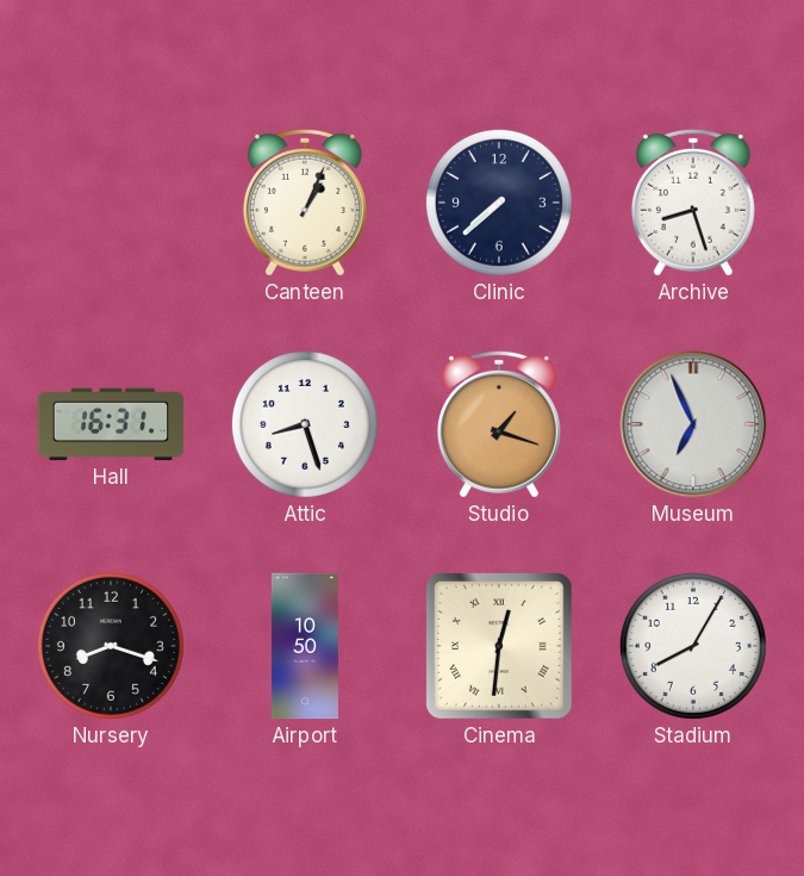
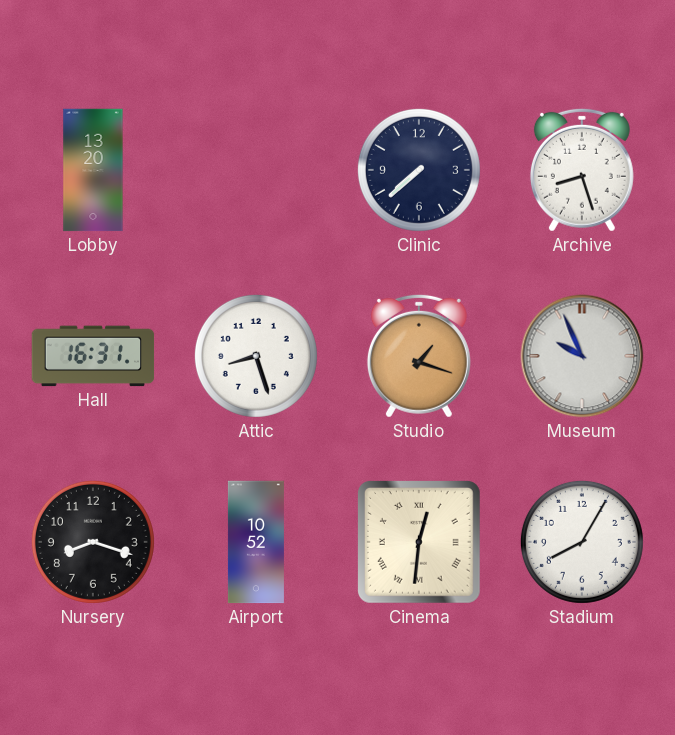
Lobby: none -> 13:20 (93, 170)
Canteen: 1:04 -> none (305, 203)
Museum: 6:56 -> 9:56 (582, 356)
Airport: 10:50 -> 10:52 (256, 542)
